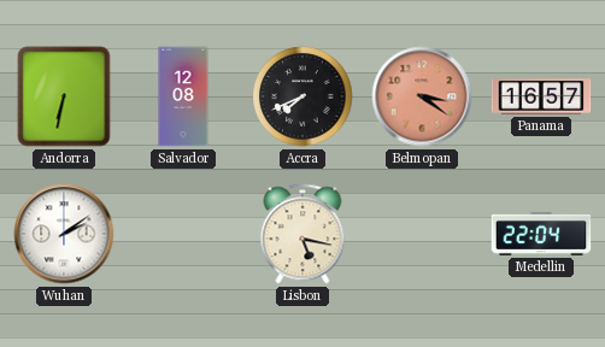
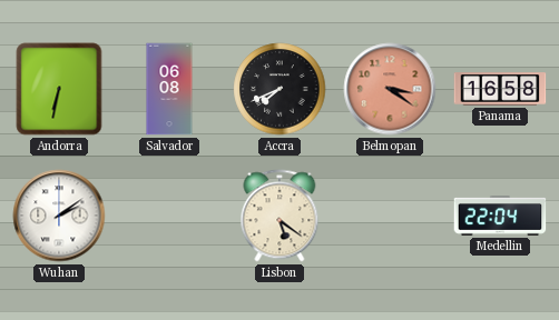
Salvador: 12:08 -> 06:08 (169, 89)
Panama: 16:57 -> 16:58 (500, 89)
Lisbon: 5:17 -> 5:21 (279, 216)
